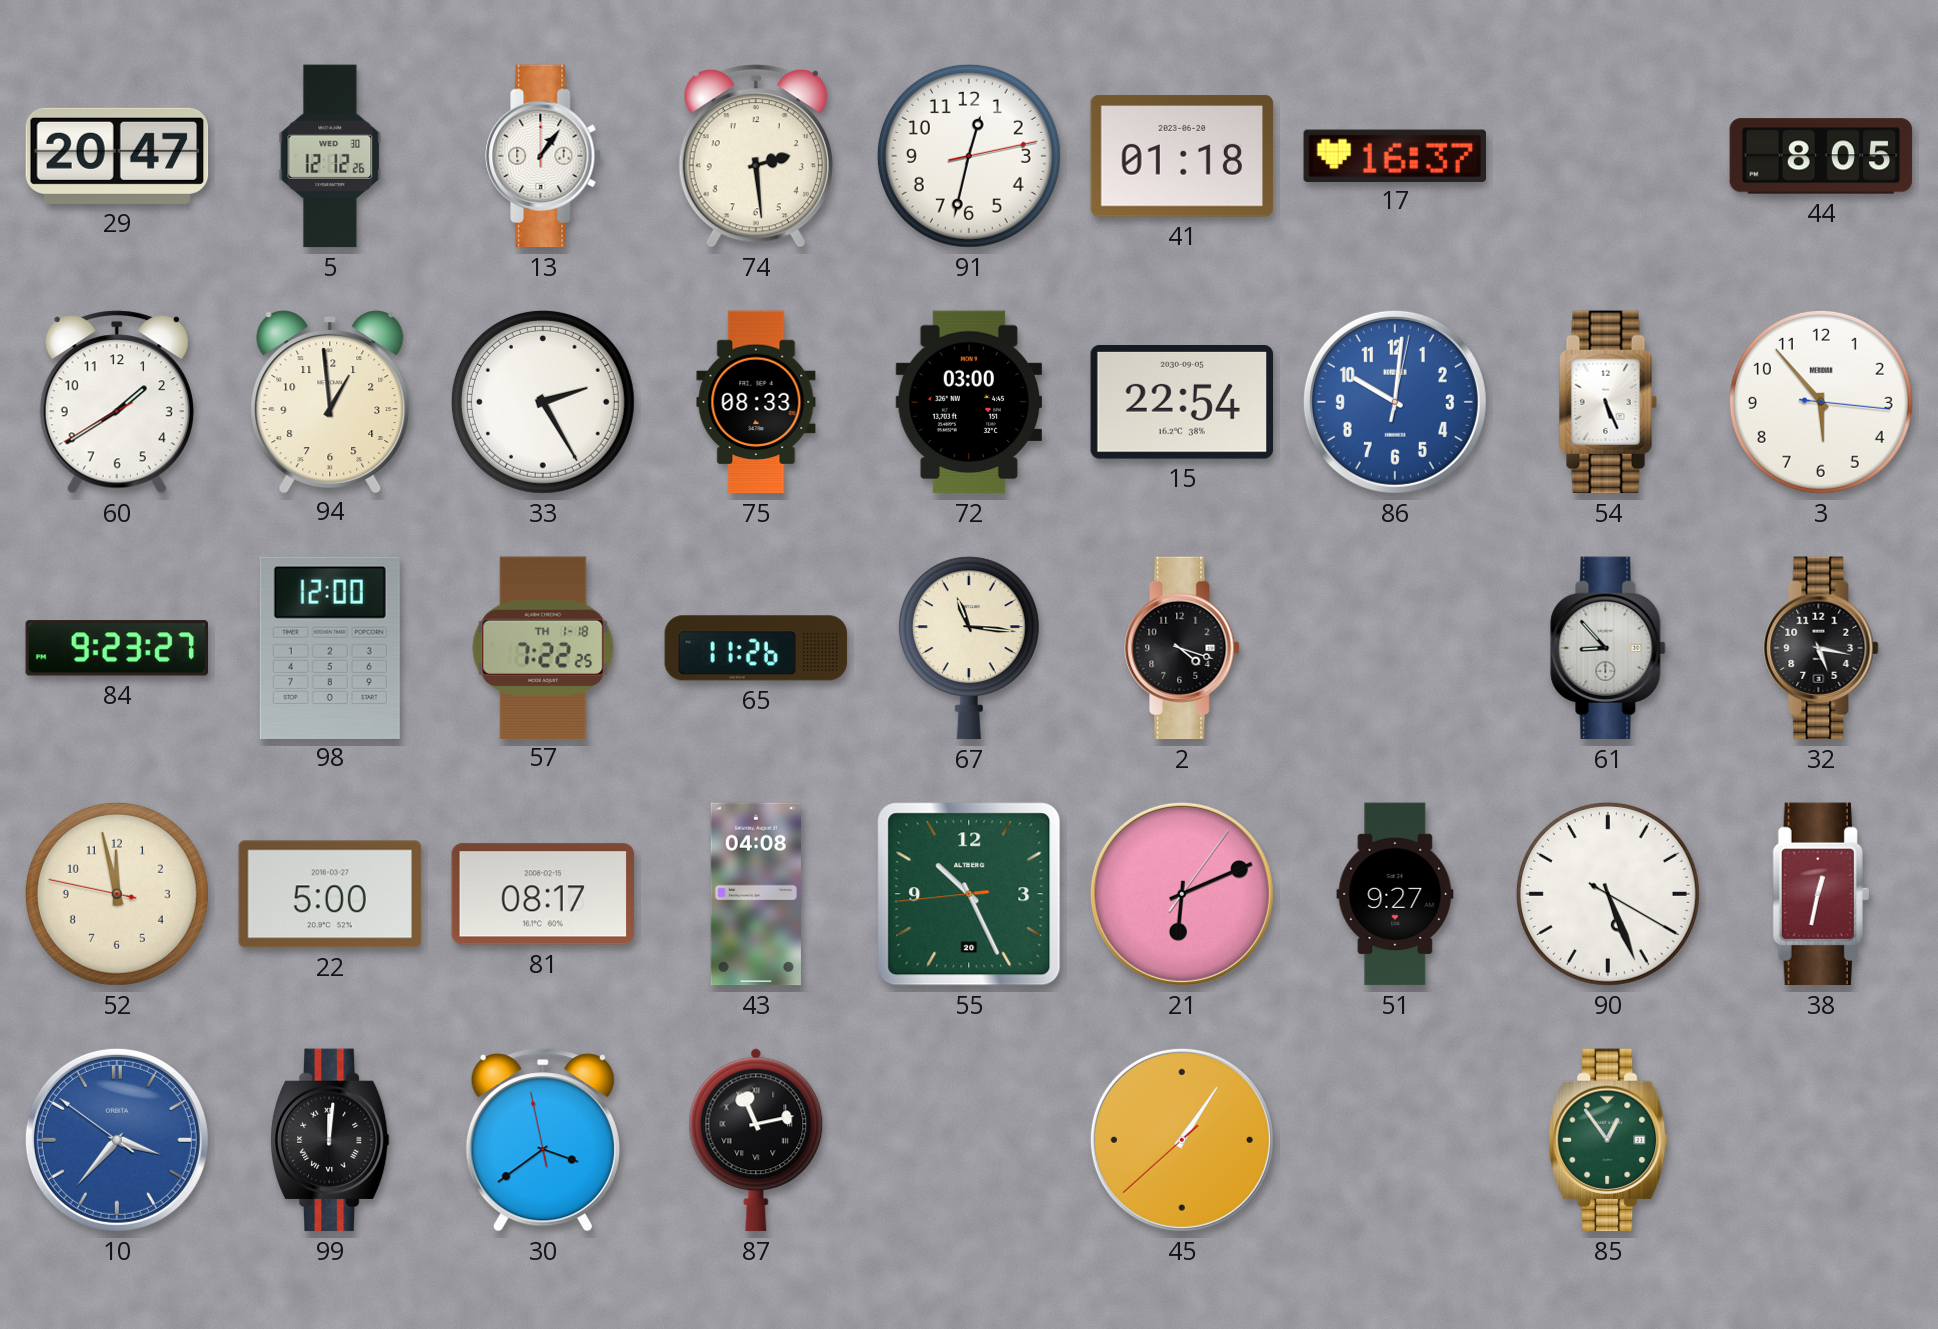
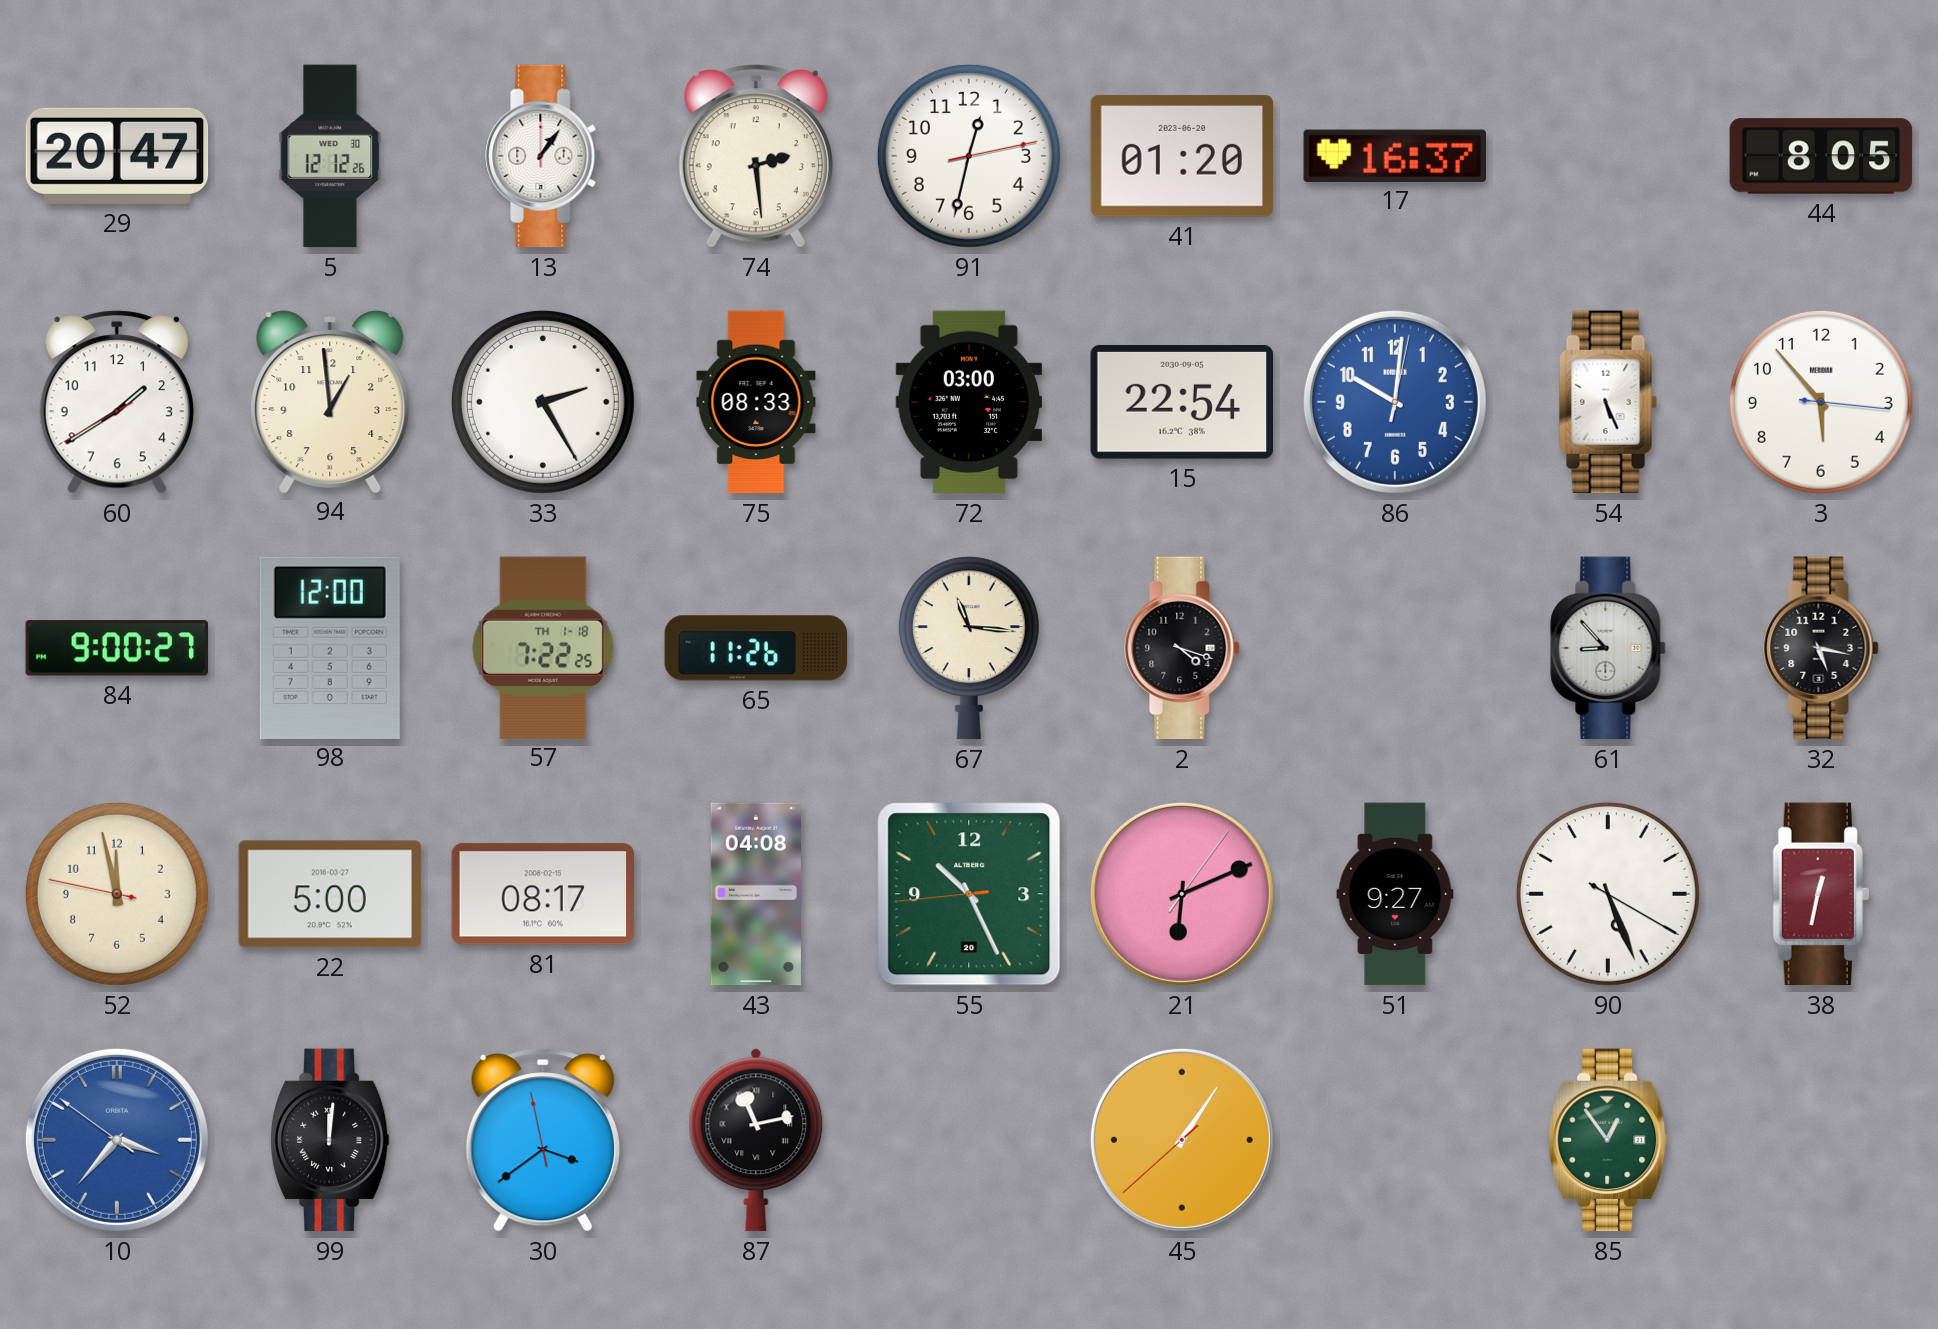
41: 01:18 -> 01:20 (1182, 156)
84: 9:23 -> 9:00 (117, 648)
